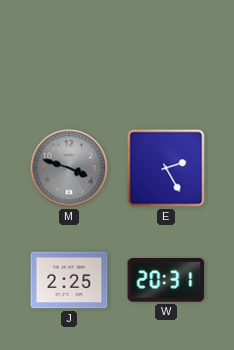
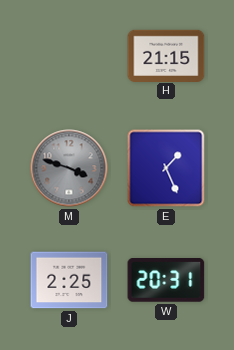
H: none -> 21:15 (166, 55)
E: 2:25 -> 1:26 (166, 168)
